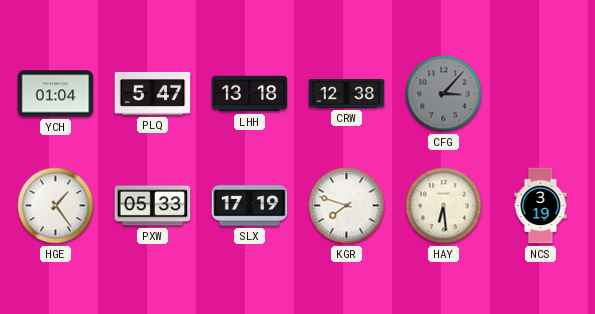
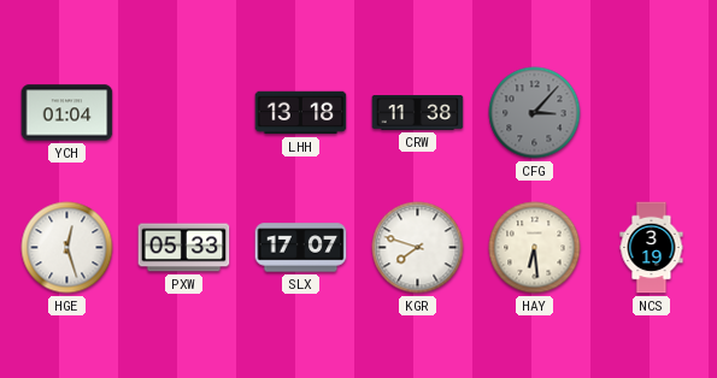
PLQ: 5:47 -> none (153, 93)
CRW: 12:38 -> 11:38 (418, 113)
HGE: 1:24 -> 12:27 (67, 248)
SLX: 17:19 -> 17:07 (301, 248)
